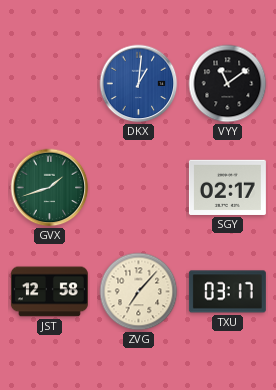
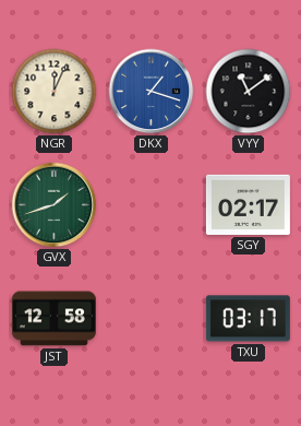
NGR: none -> 12:04 (55, 92)
DKX: 1:01 -> 1:18 (152, 92)
ZVG: 7:07 -> none (139, 292)
